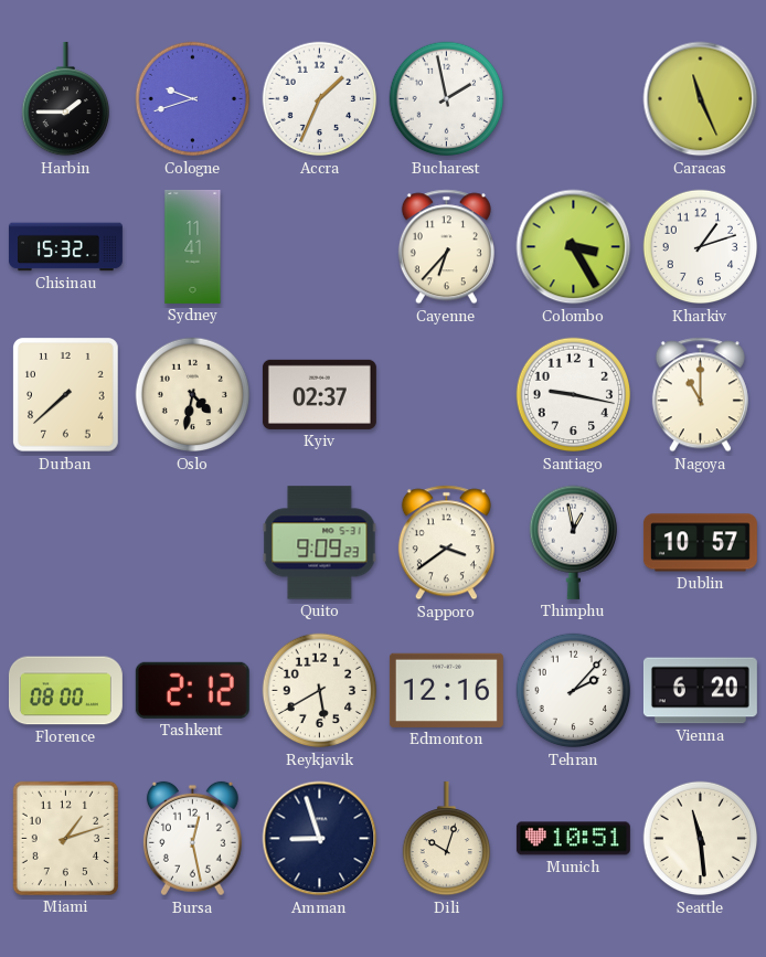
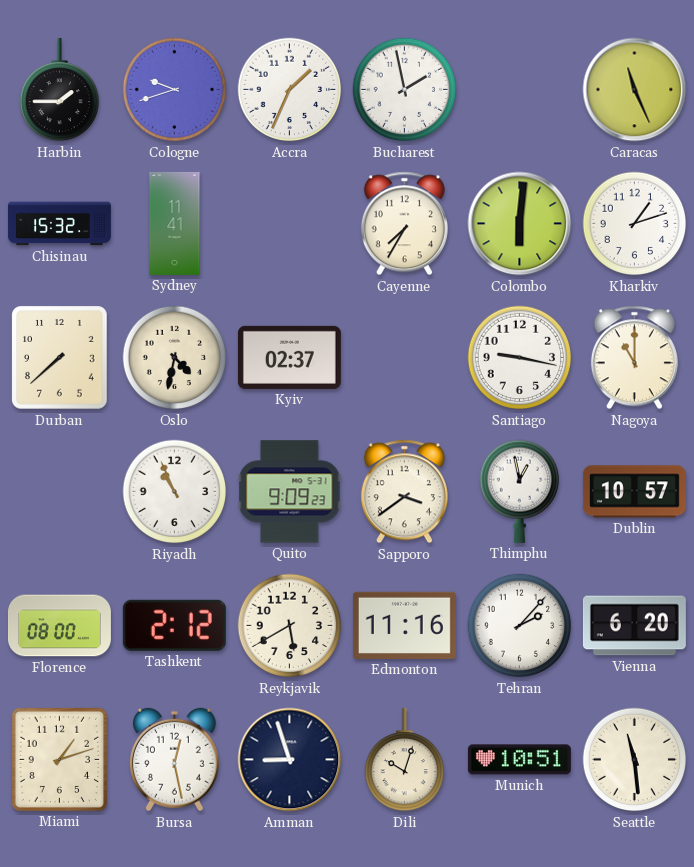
Cayenne: 6:37 -> 7:35 (404, 224)
Colombo: 3:25 -> 6:01 (520, 224)
Riyadh: none -> 10:56 (175, 492)
Edmonton: 12:16 -> 11:16 (404, 625)
